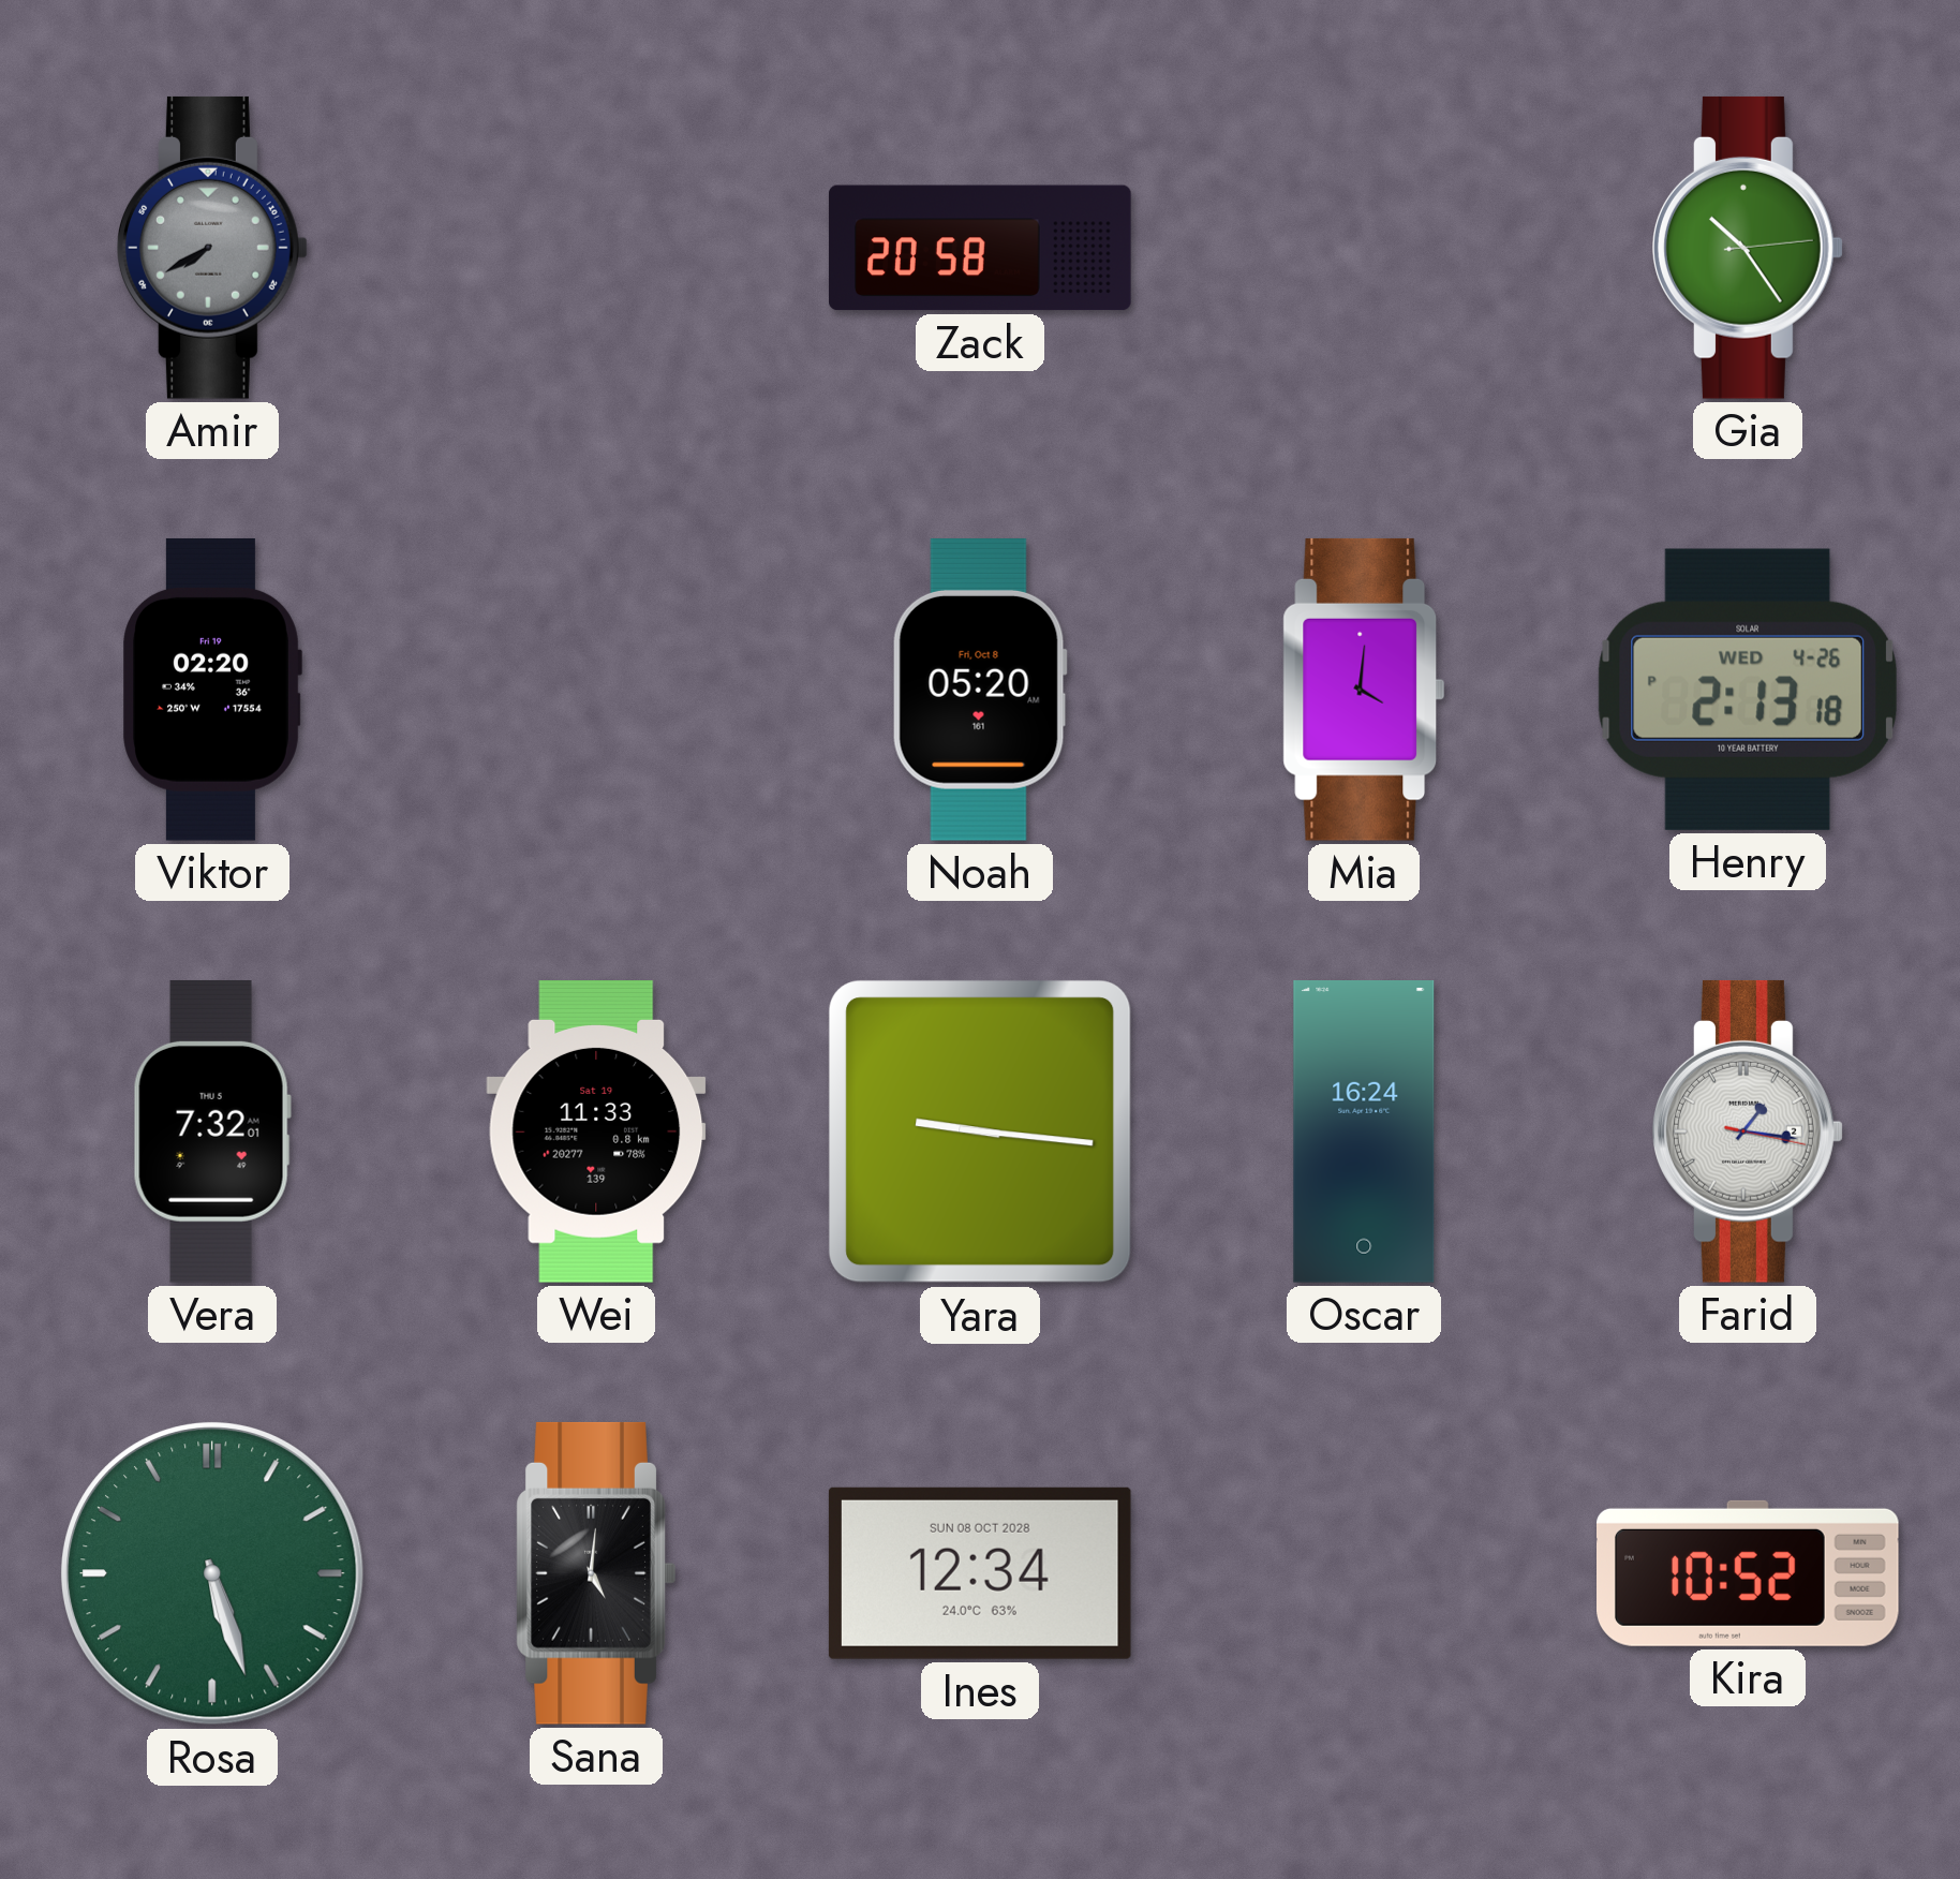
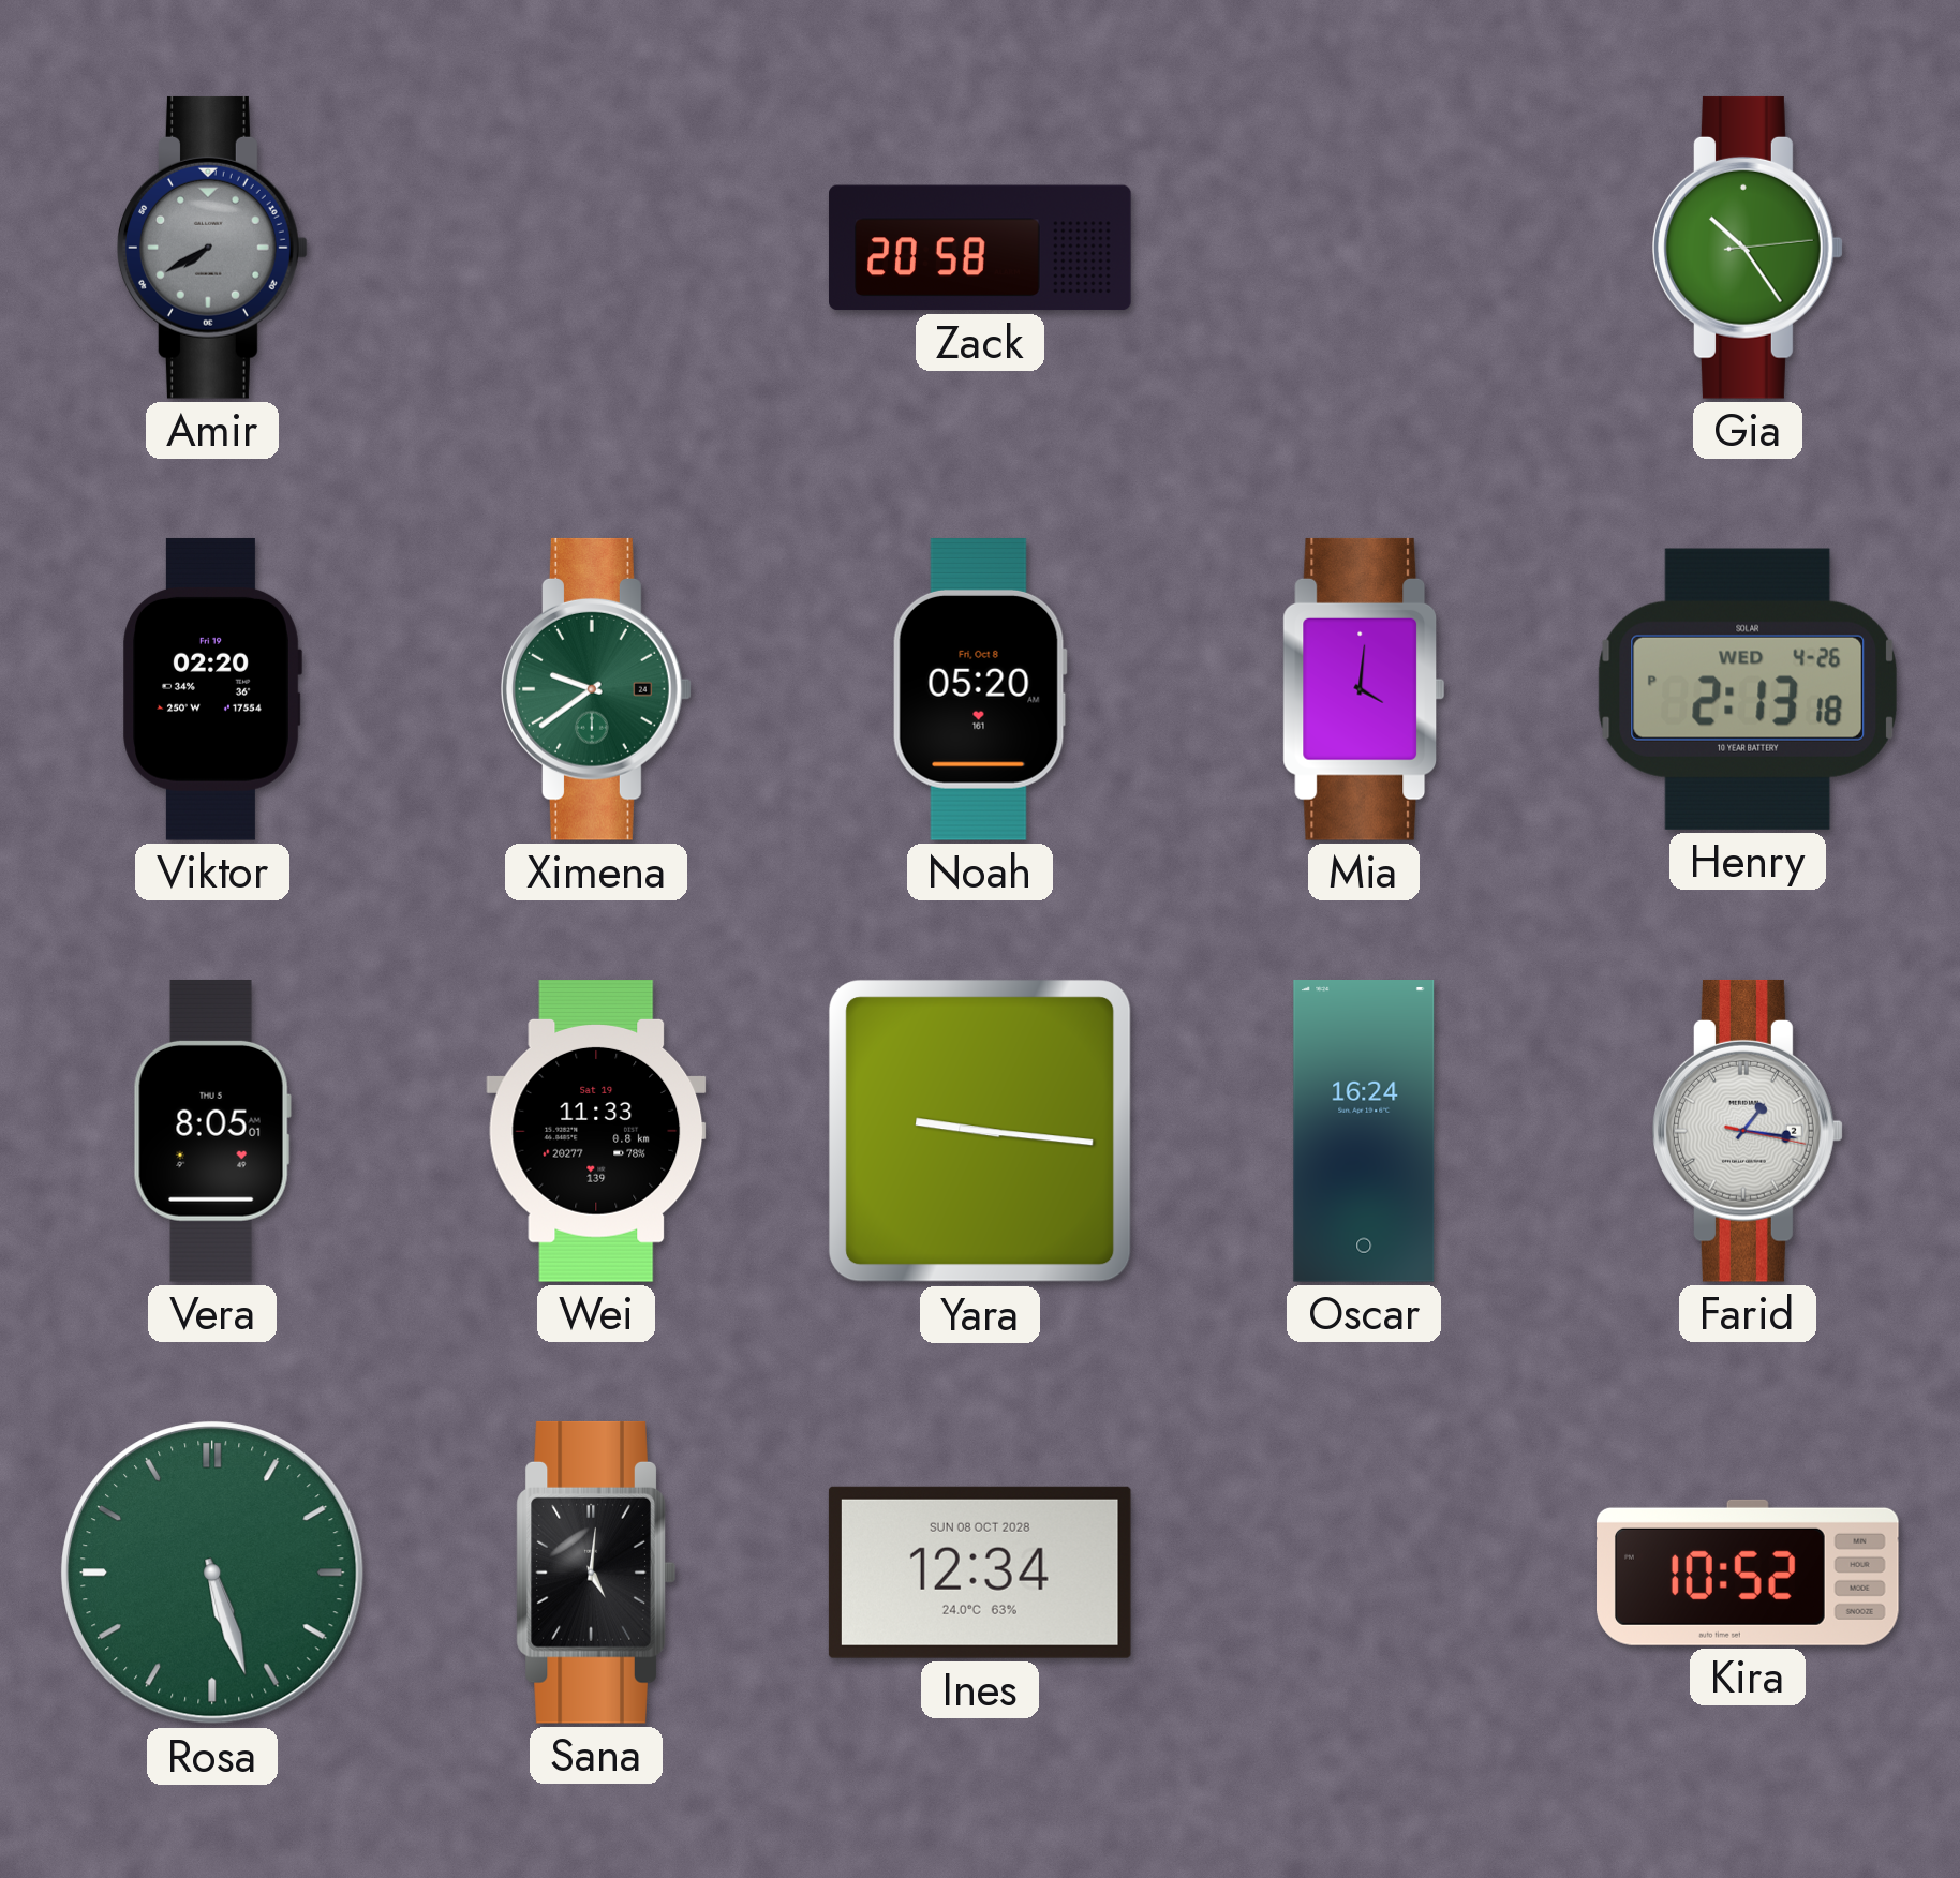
Ximena: none -> 9:39 (597, 689)
Vera: 7:32 -> 8:05 (212, 1131)
